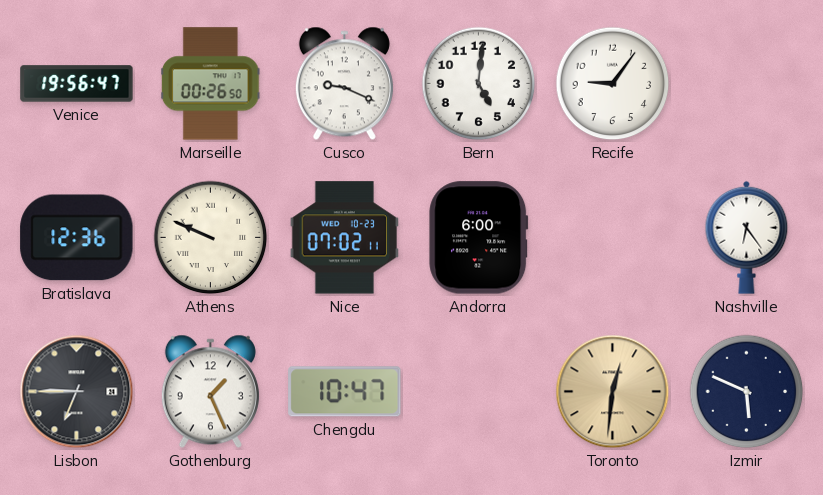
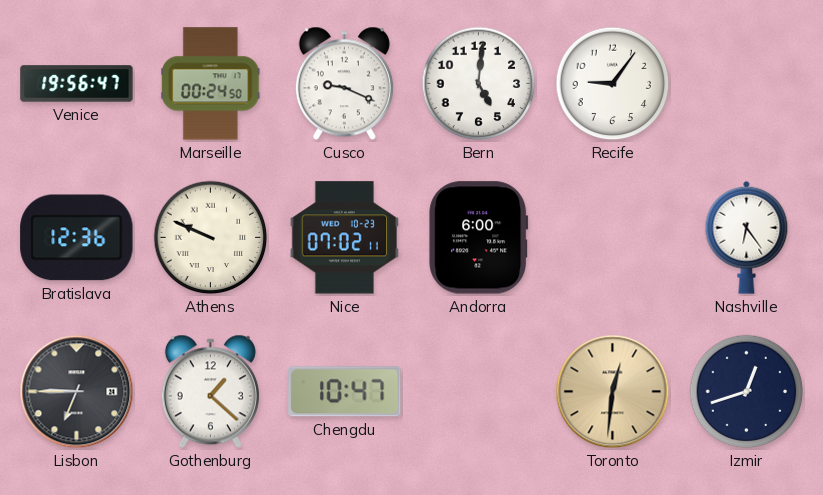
Marseille: 00:26 -> 00:24 (210, 84)
Gothenburg: 1:26 -> 1:22 (210, 392)
Izmir: 5:49 -> 12:42 (747, 392)
